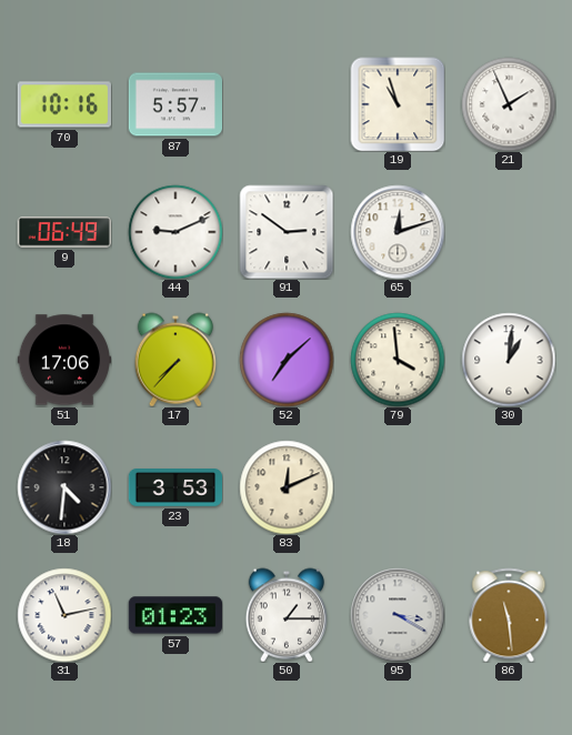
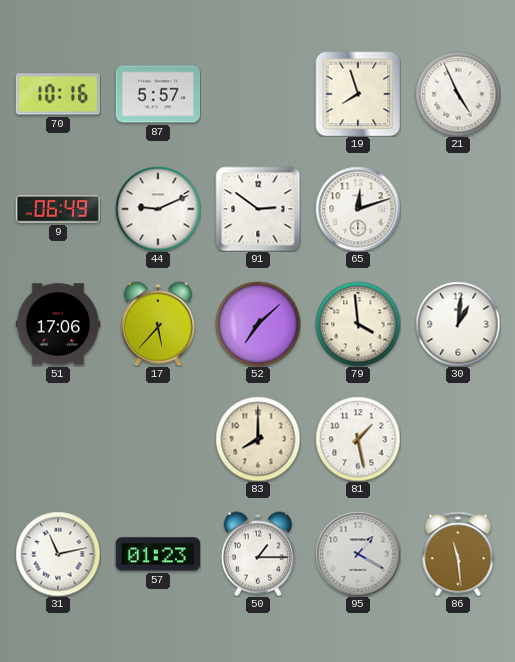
19: 10:57 -> 7:57 (358, 94)
21: 1:56 -> 4:56 (458, 94)
17: 7:37 -> 5:37 (158, 324)
18: 4:31 -> none (64, 487)
23: 3:53 -> none (175, 487)
83: 12:11 -> 8:00 (258, 439)
81: none -> 1:28 (358, 439)
95: 3:20 -> 1:20 (358, 554)
